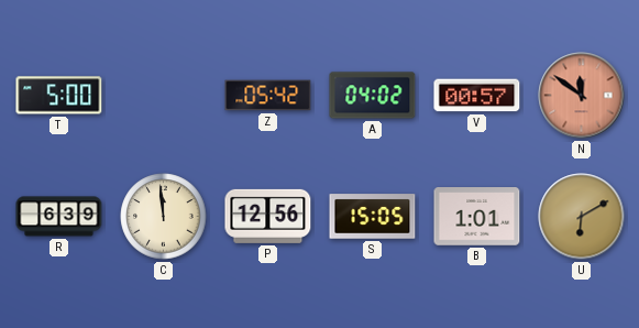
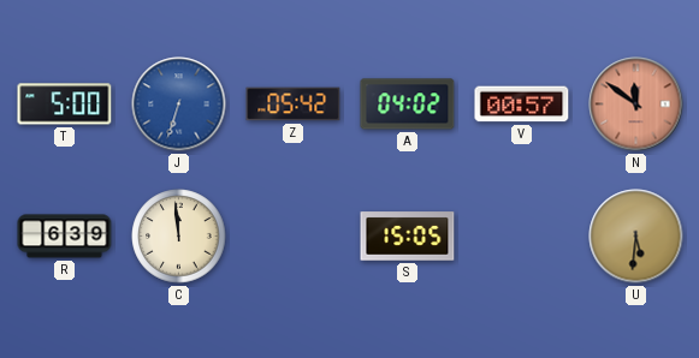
J: none -> 6:33 (179, 105)
P: 12:56 -> none (268, 216)
B: 1:01 -> none (477, 217)
U: 6:10 -> 5:31 (636, 237)
